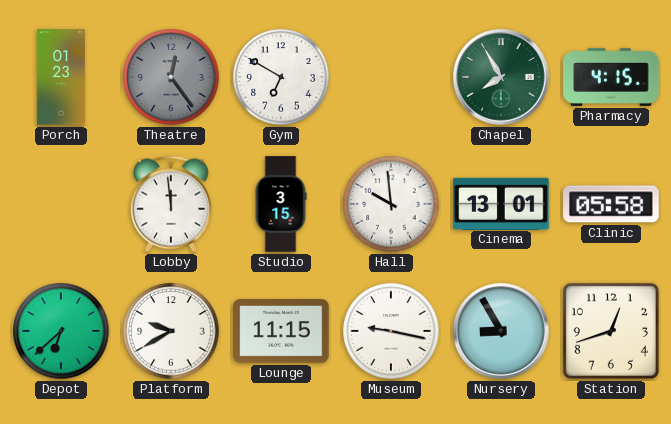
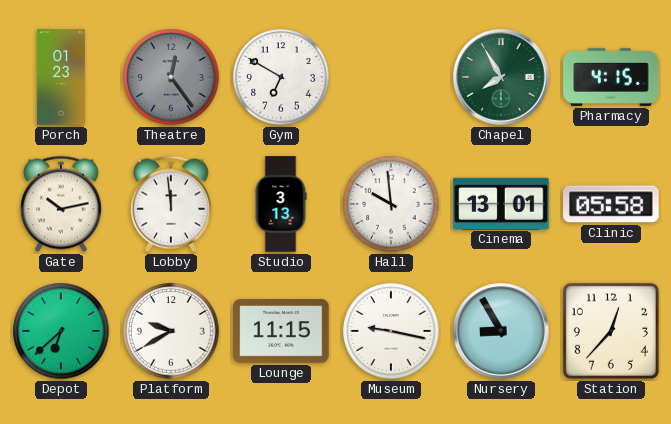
Gate: none -> 10:13 (61, 204)
Studio: 3:15 -> 3:13 (281, 204)
Station: 12:42 -> 12:37 (611, 331)
